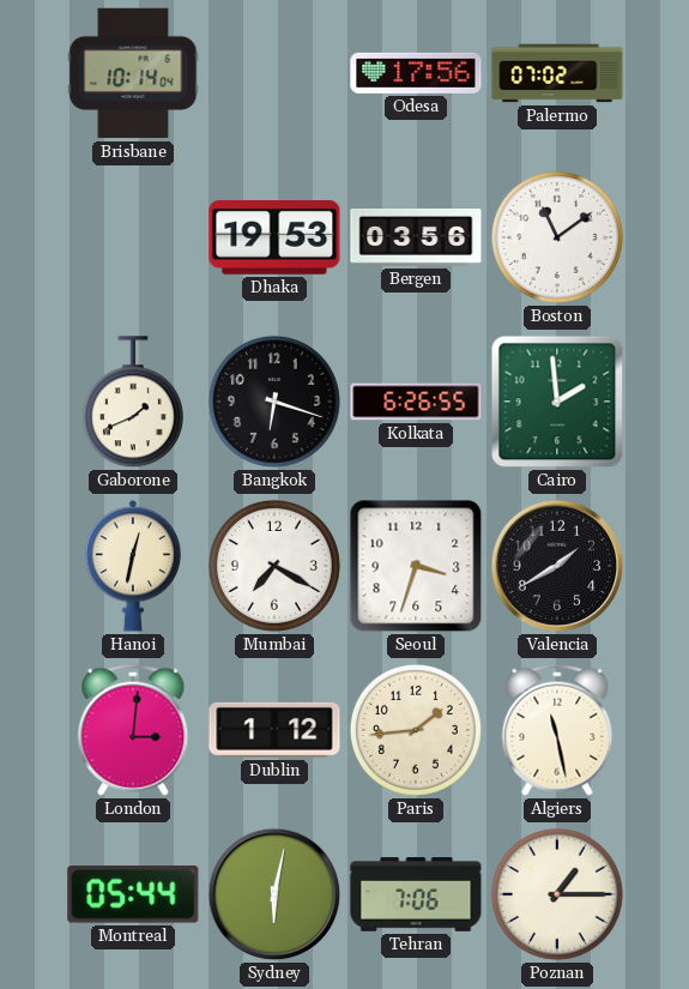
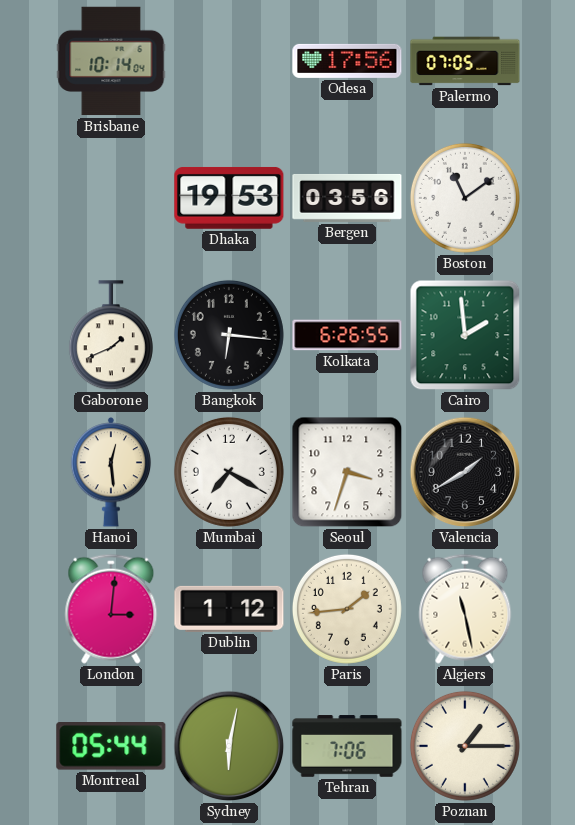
Palermo: 07:02 -> 07:05 (465, 61)
Bangkok: 6:18 -> 6:16 (229, 335)
Hanoi: 12:32 -> 12:29 (111, 472)
